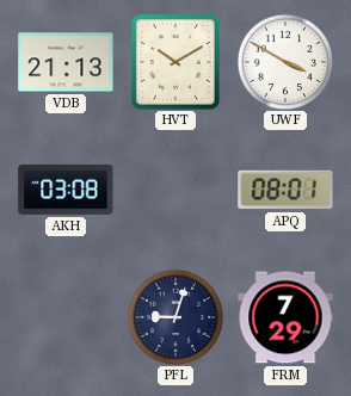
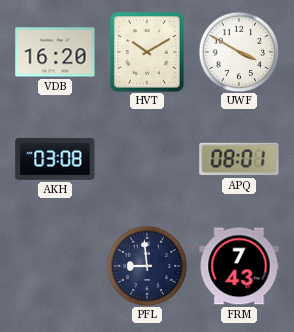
VDB: 21:13 -> 16:20 (55, 52)
PFL: 9:03 -> 8:59 (147, 266)
FRM: 7:29 -> 7:43 (239, 266)
